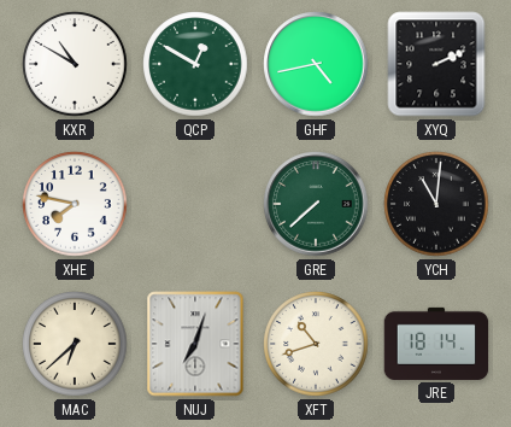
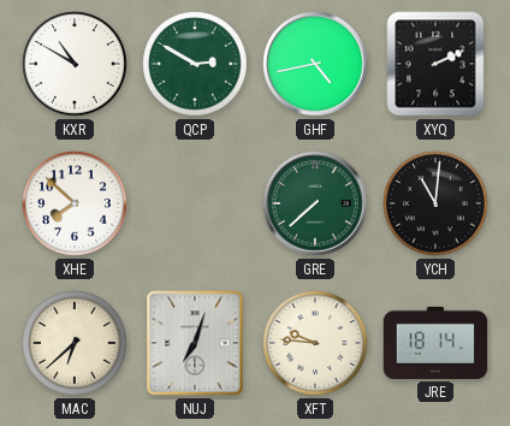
QCP: 12:50 -> 2:50 (195, 64)
XHE: 7:47 -> 7:52 (75, 203)
XFT: 10:42 -> 9:46 (315, 343)
